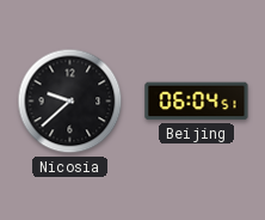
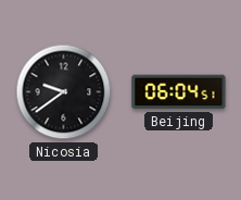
Nicosia: 9:38 -> 9:39 (64, 92)
